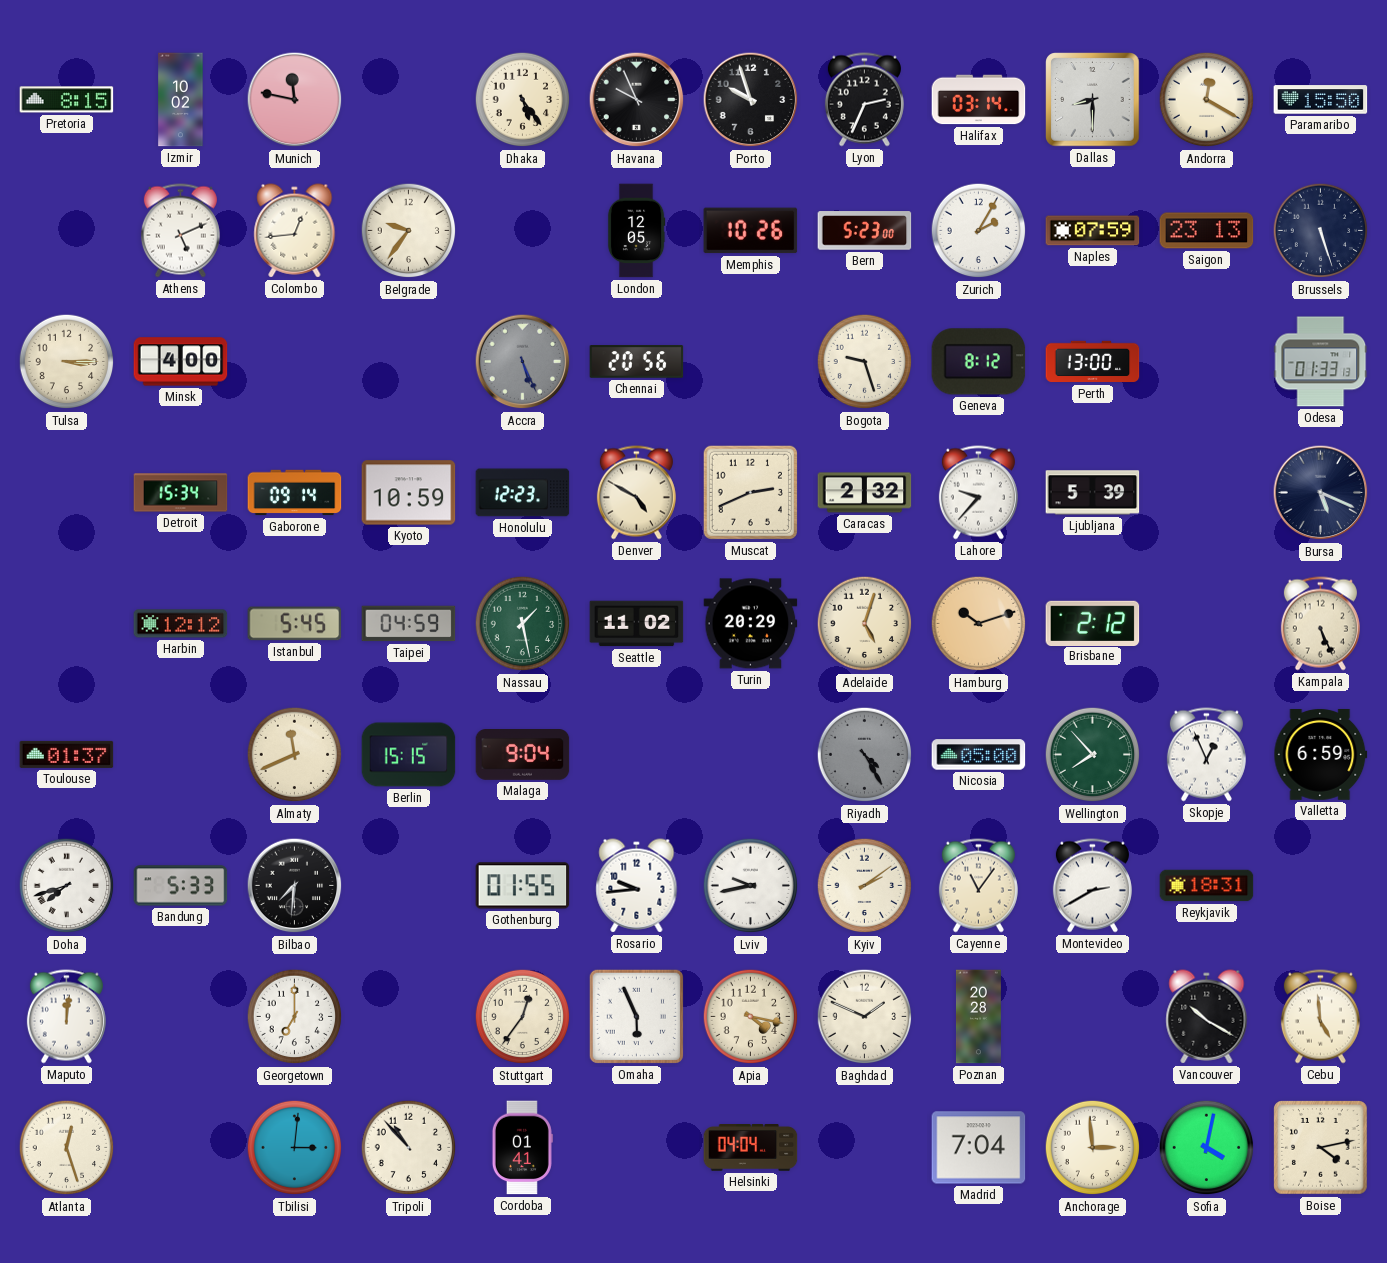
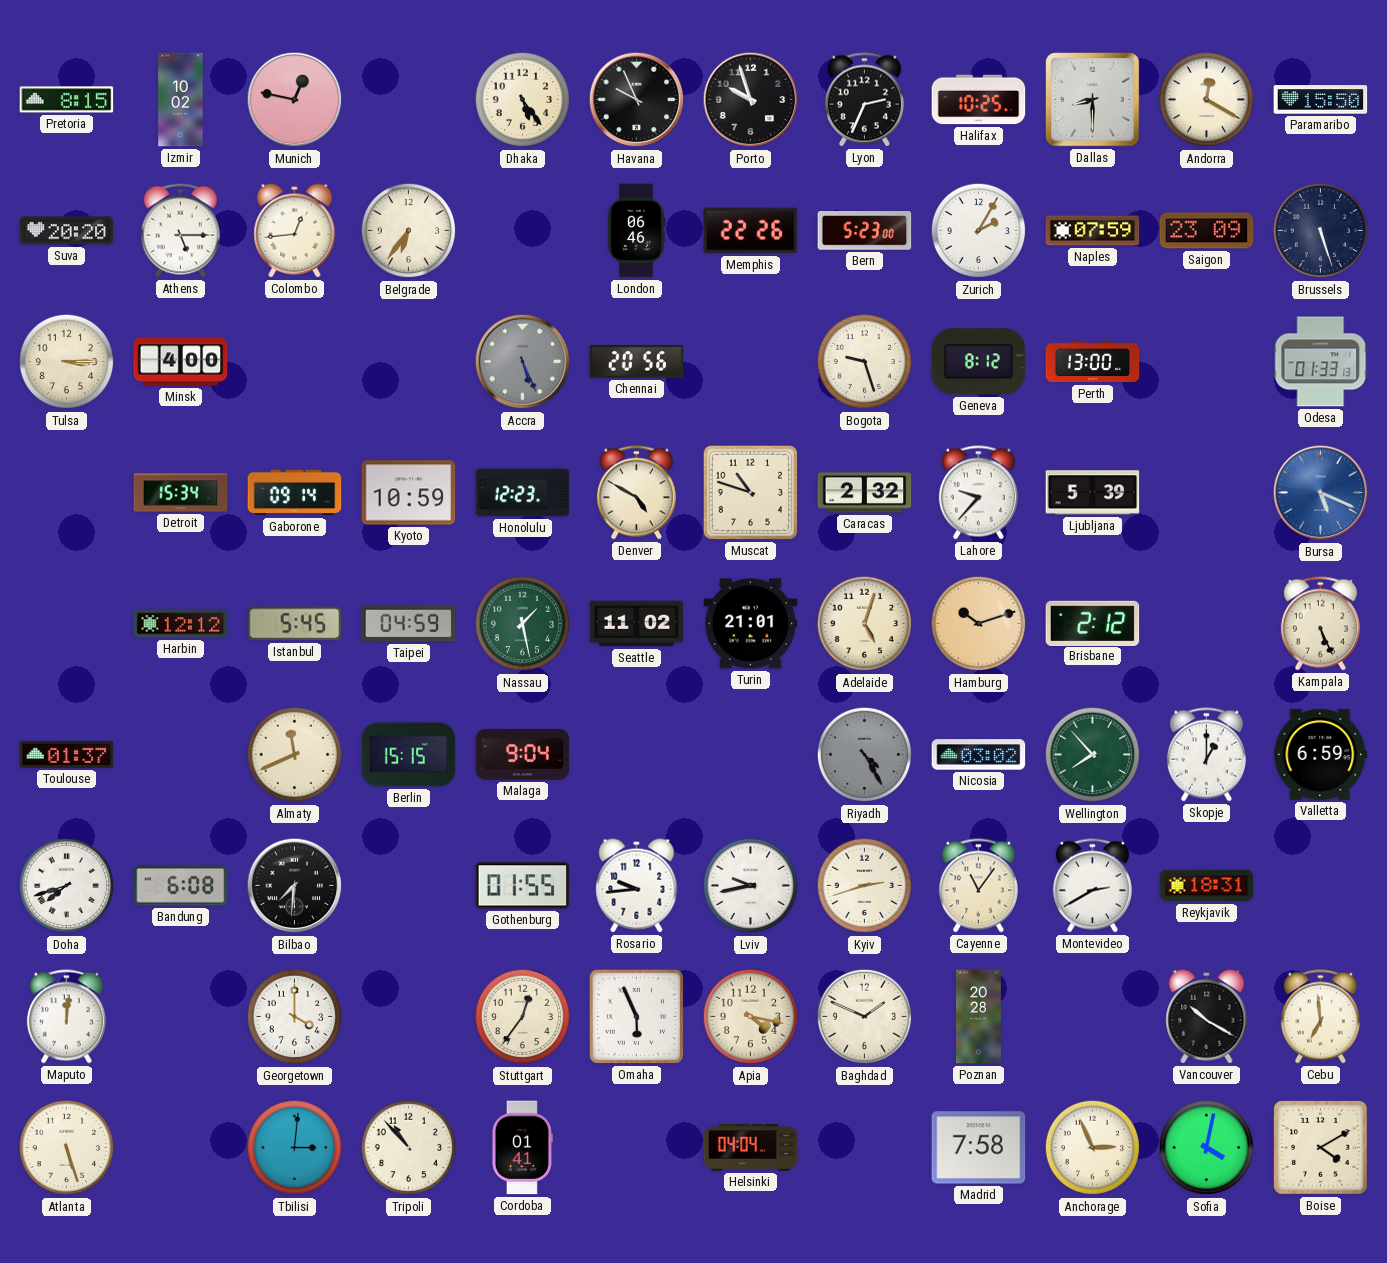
Munich: 11:47 -> 12:47 (295, 100)
Halifax: 03:14 -> 10:25 (979, 100)
Suva: none -> 20:20 (67, 231)
Athens: 5:11 -> 5:15 (180, 231)
Belgrade: 9:36 -> 6:36 (409, 231)
London: 12:05 -> 06:46 (636, 231)
Memphis: 10:26 -> 22:26 (751, 231)
Saigon: 23:13 -> 23:09 (1207, 231)
Muscat: 2:41 -> 10:48 (750, 492)
Bursa dial: navy -> blue (1321, 493)
Turin: 20:29 -> 21:01 (751, 624)
Nicosia: 05:00 -> 03:02 (979, 755)
Skopje: 12:56 -> 1:00 (1206, 755)
Bandung: 5:33 -> 6:08 (181, 886)
Kyiv: 2:09 -> 2:42 (865, 886)
Georgetown: 7:00 -> 4:00 (295, 1017)
Cebu: 4:59 -> 6:59 (1320, 1017)
Atlanta: 12:27 -> 5:27 (67, 1148)
Madrid: 7:04 -> 7:58 (979, 1148)
Anchorage: 2:59 -> 2:56 (1093, 1148)
Boise: 4:13 -> 4:10 (1321, 1148)
